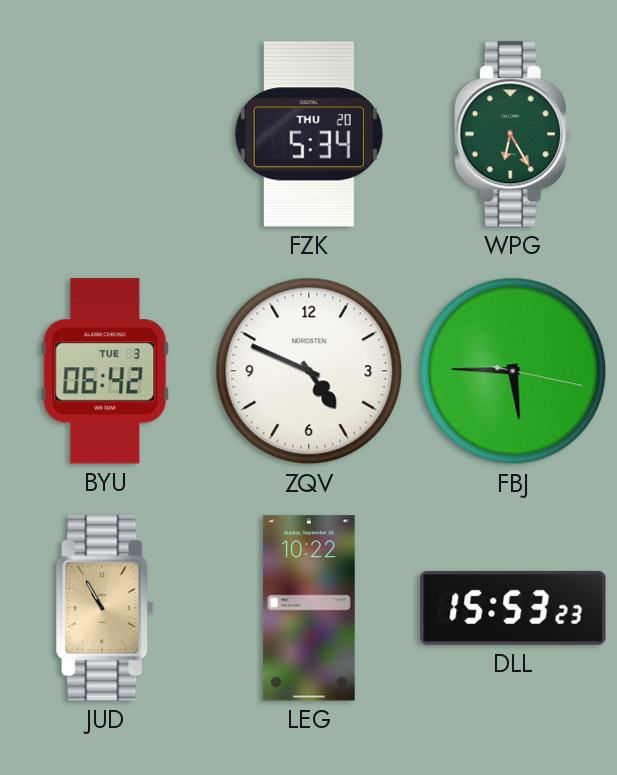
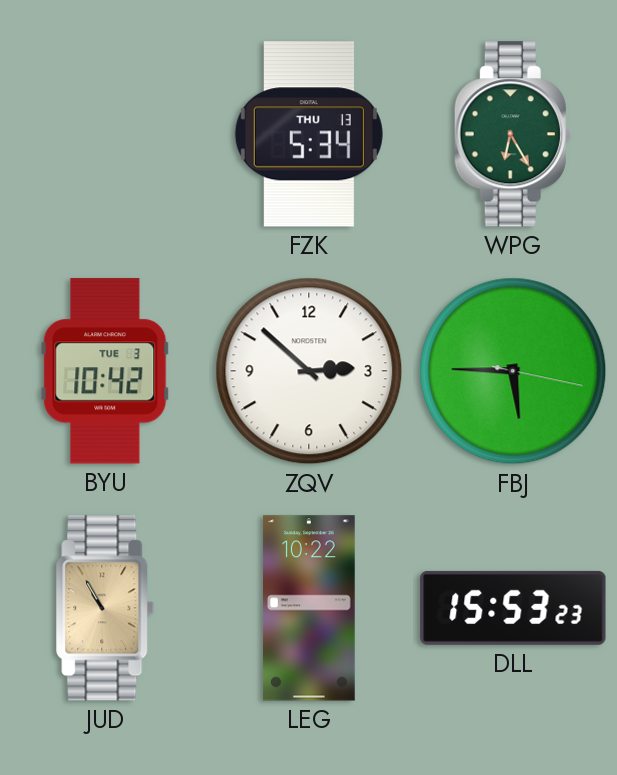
FZK date: THU 20 -> THU 13 (309, 134)
BYU: 06:42 -> 10:42 (105, 371)
ZQV: 4:49 -> 2:52 (309, 371)
